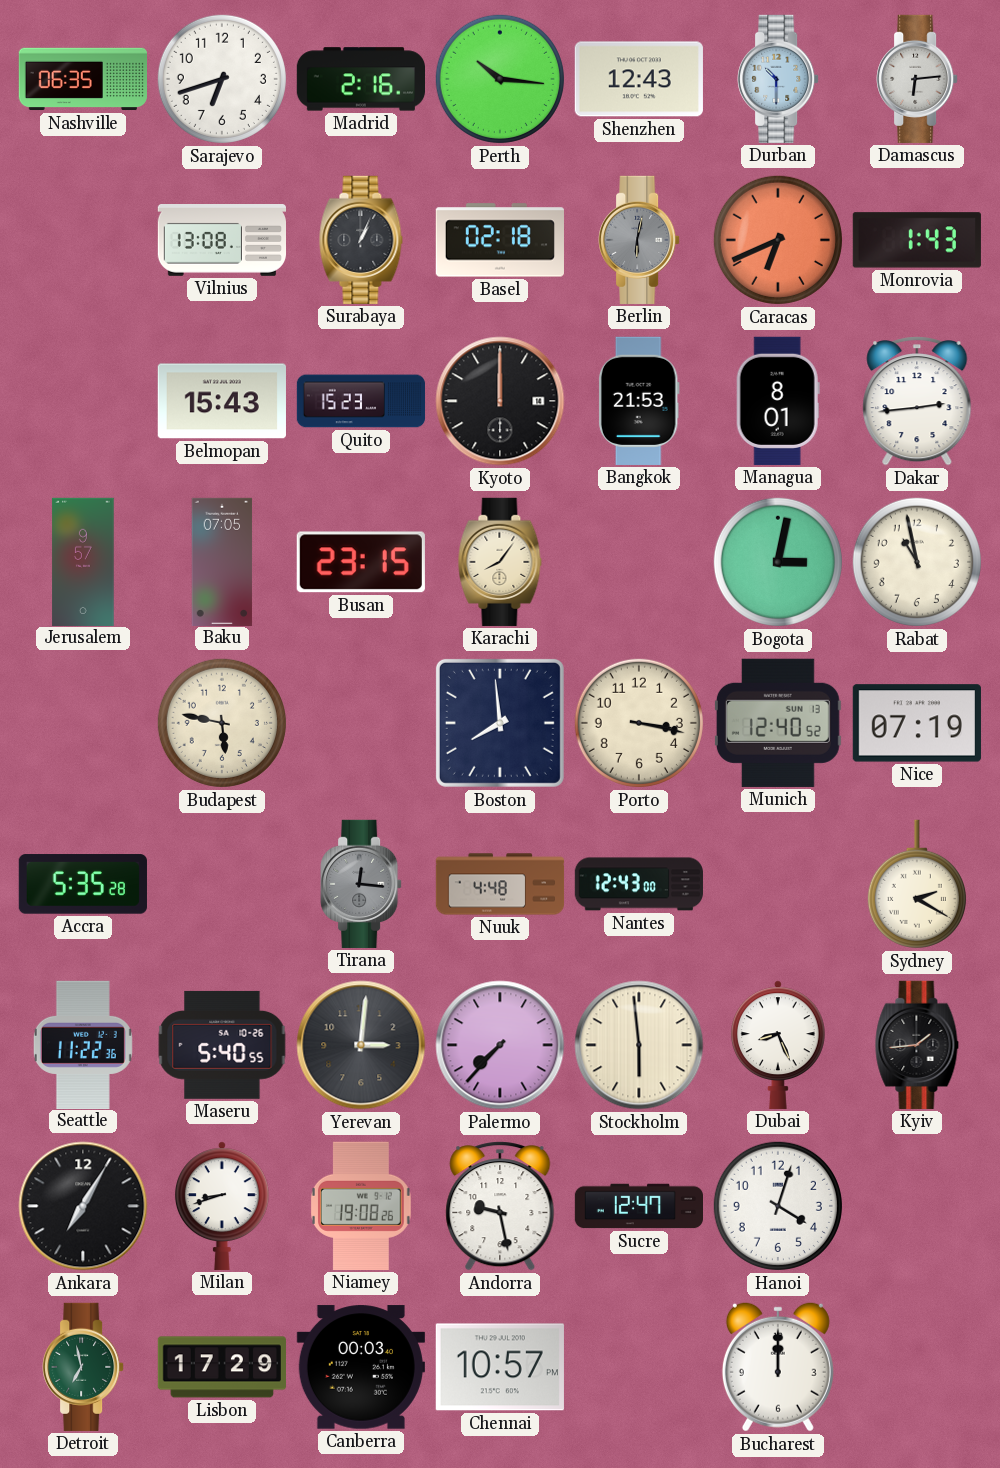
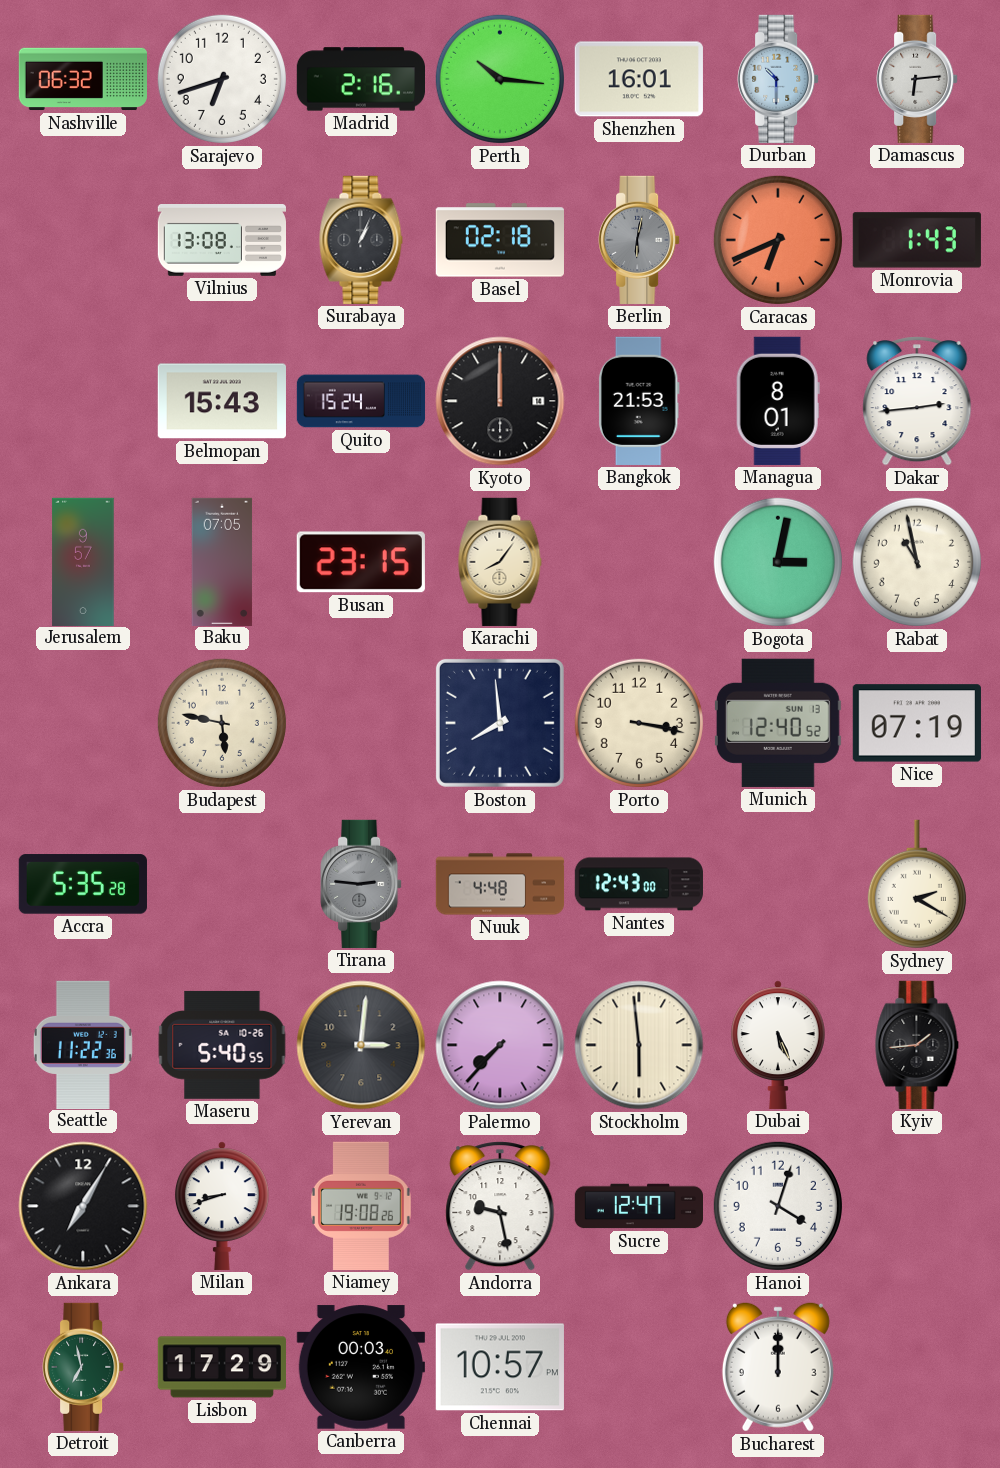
Nashville: 06:35 -> 06:32 (82, 79)
Shenzhen: 12:43 -> 16:01 (639, 79)
Quito: 15:23 -> 15:24 (361, 401)
Tirana: 12:16 -> 2:46 (361, 884)
Dubai: 8:26 -> 5:26 (778, 1045)
